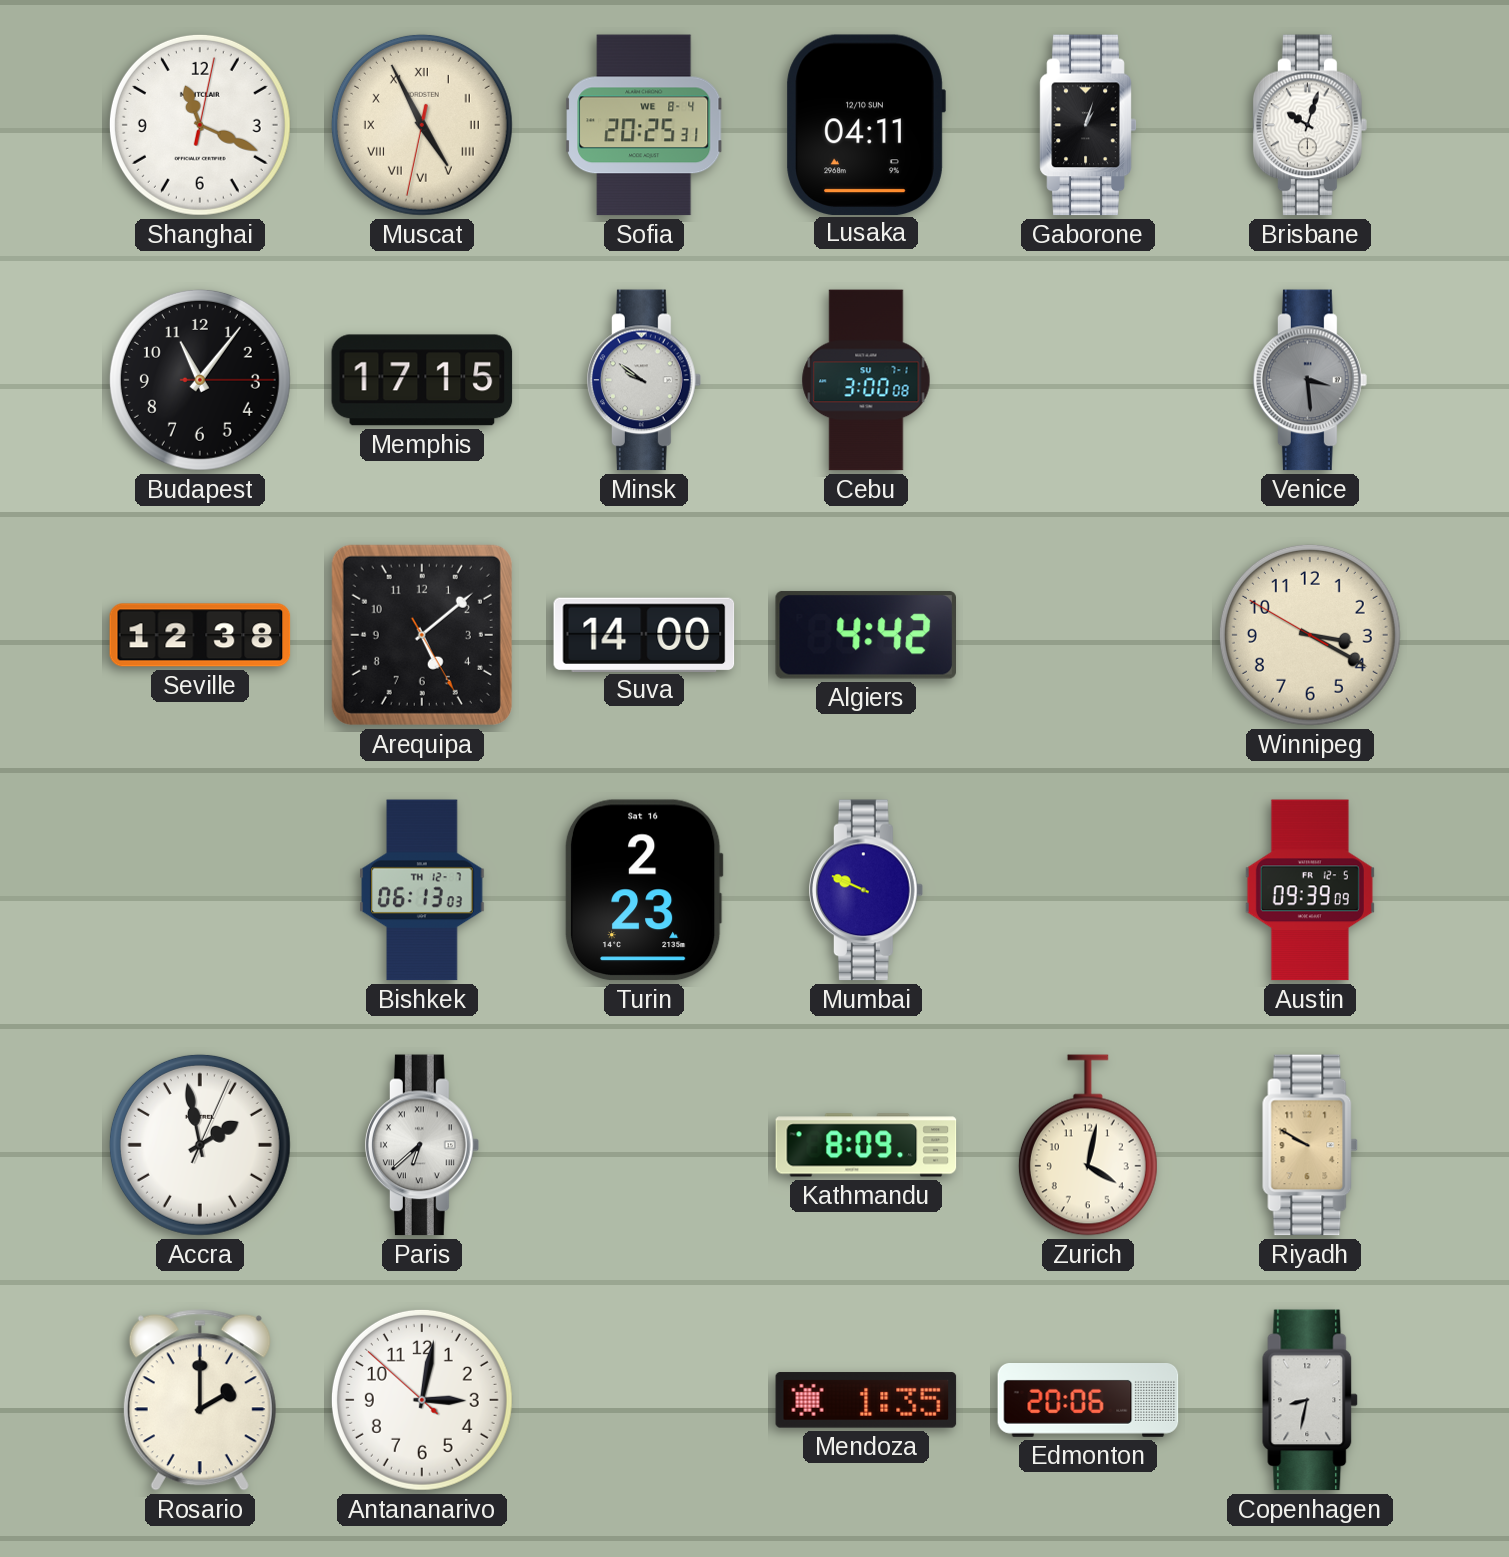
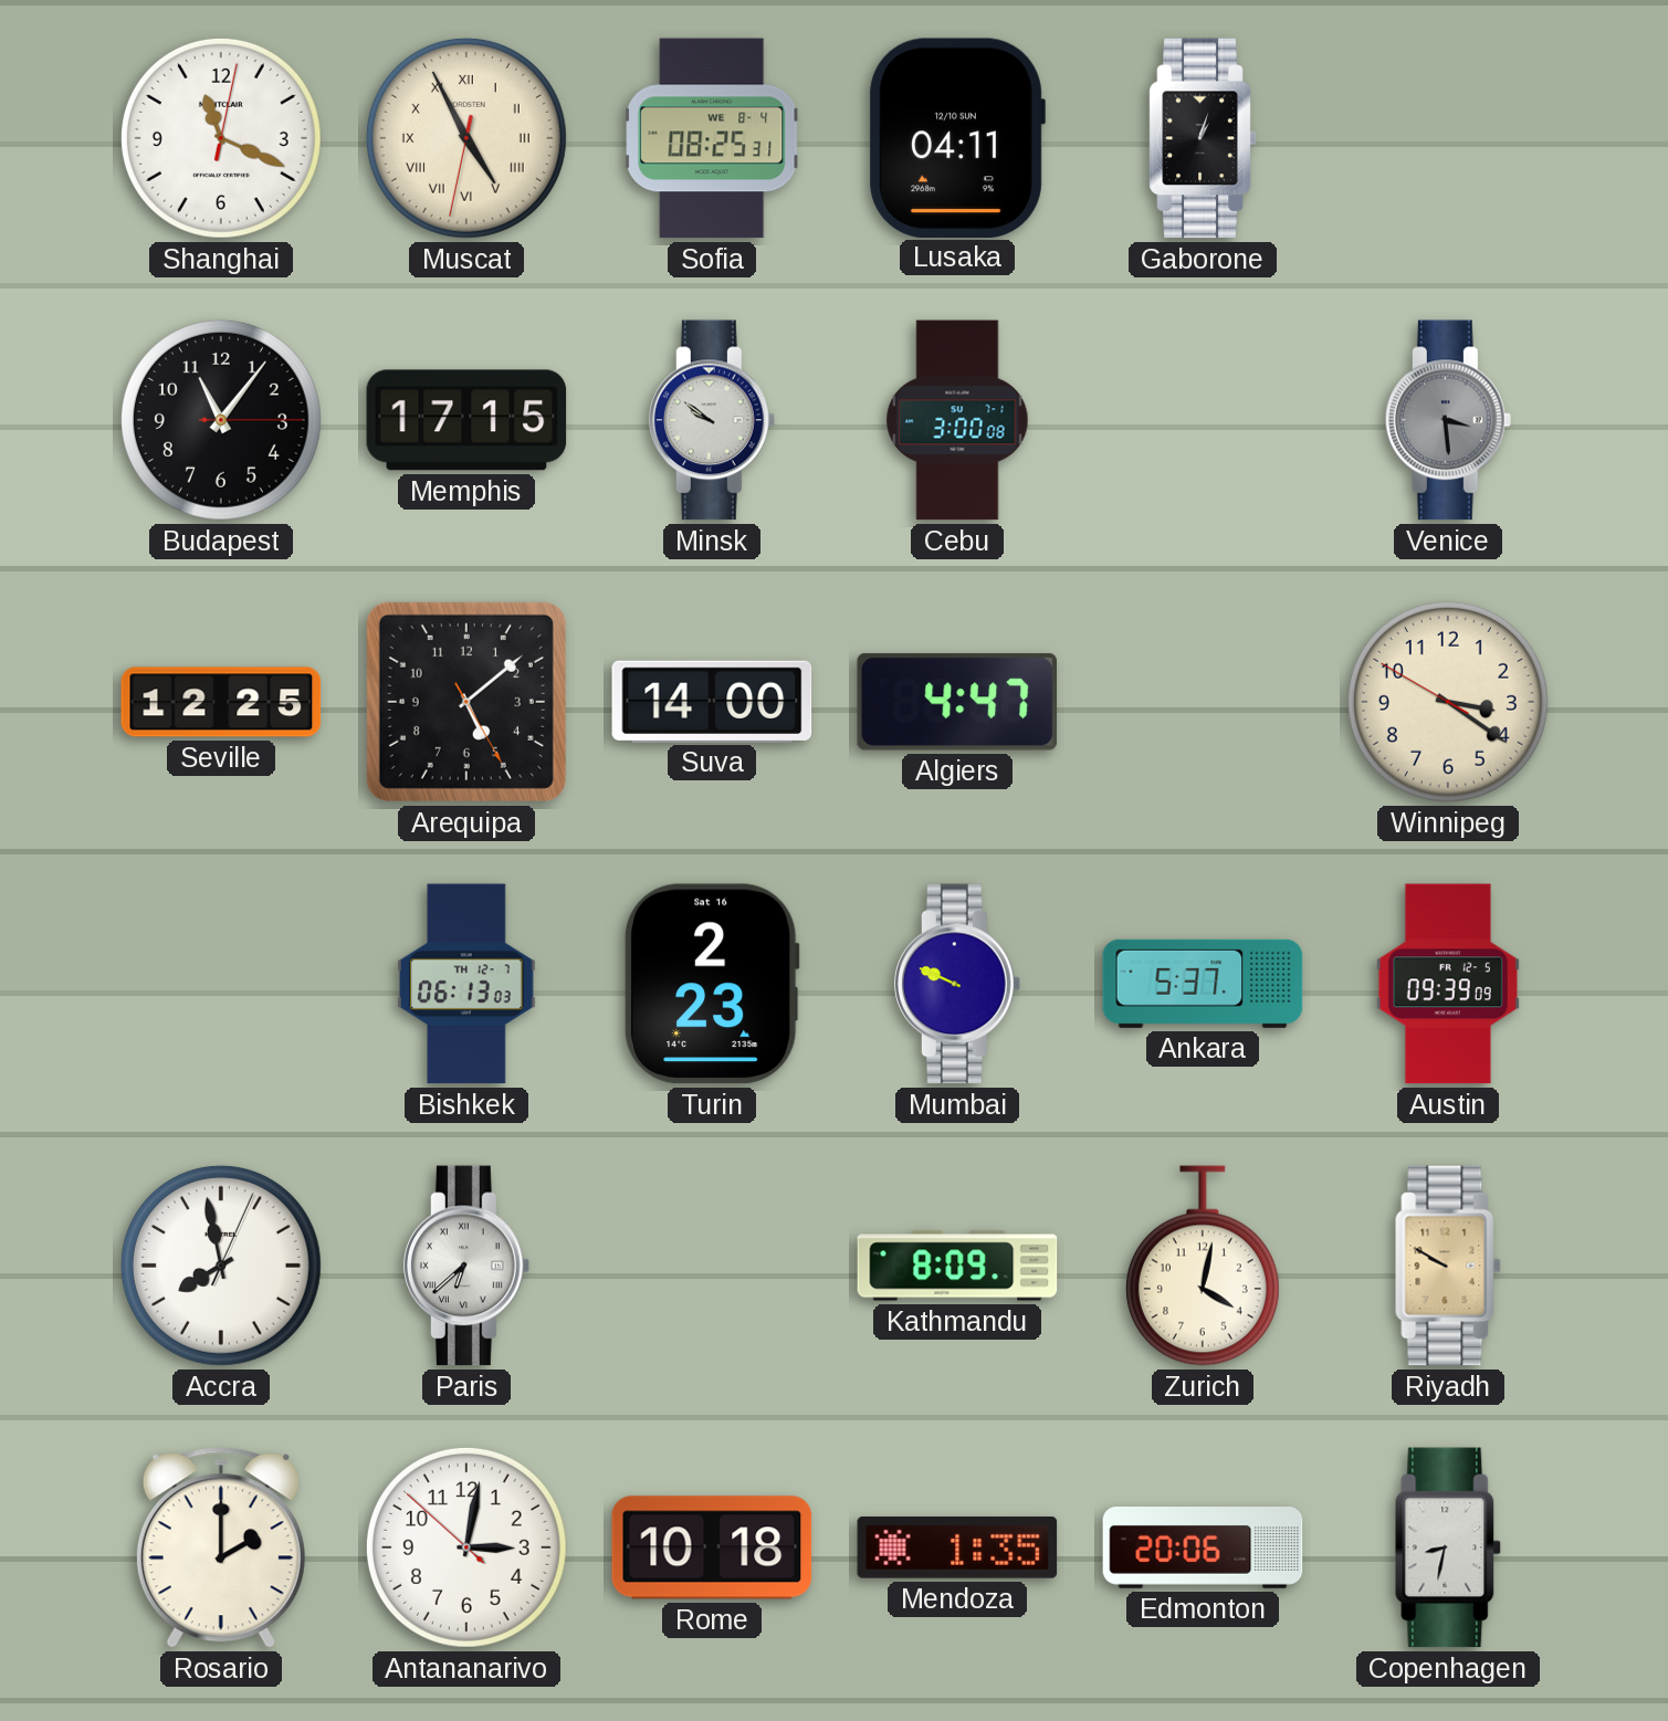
Sofia: 20:25 -> 08:25 (713, 138)
Brisbane: 10:03 -> none (1311, 125)
Seville: 12:38 -> 12:25 (221, 702)
Algiers: 4:42 -> 4:47 (956, 702)
Winnipeg: 3:19 -> 3:20 (1448, 702)
Ankara: none -> 5:37 (1203, 984)
Accra: 1:58 -> 7:58 (221, 1266)
Rome: none -> 10:18 (712, 1547)
